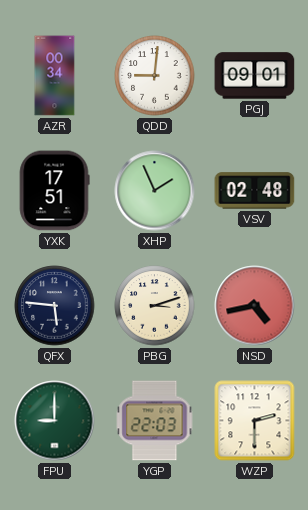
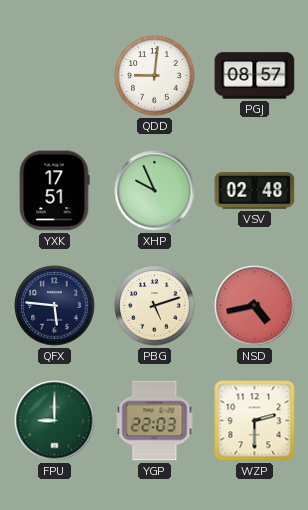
AZR: 00:34 -> none (55, 76)
PGJ: 09:01 -> 08:57 (255, 76)
XHP: 1:56 -> 9:56 (155, 191)
PBG: 3:12 -> 5:12 (155, 306)
